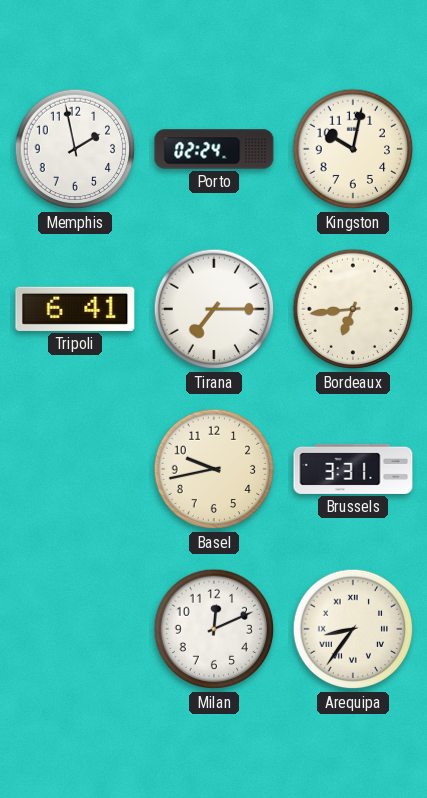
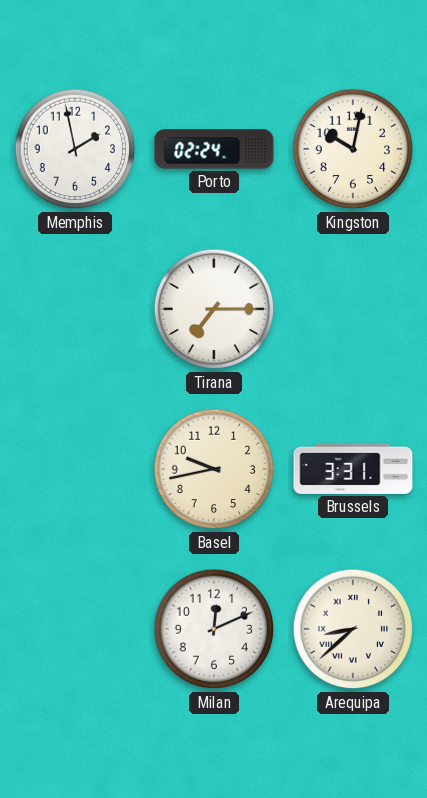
Tripoli: 6:41 -> none (75, 309)
Bordeaux: 6:44 -> none (353, 309)
Arequipa: 8:36 -> 8:38 (353, 629)
